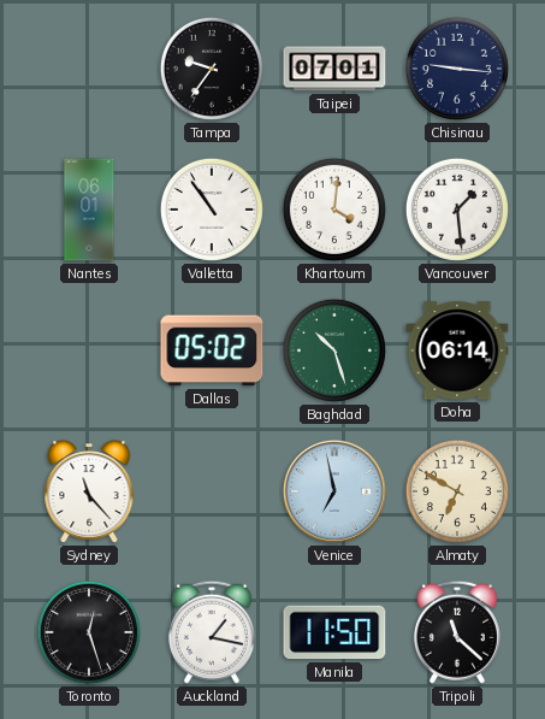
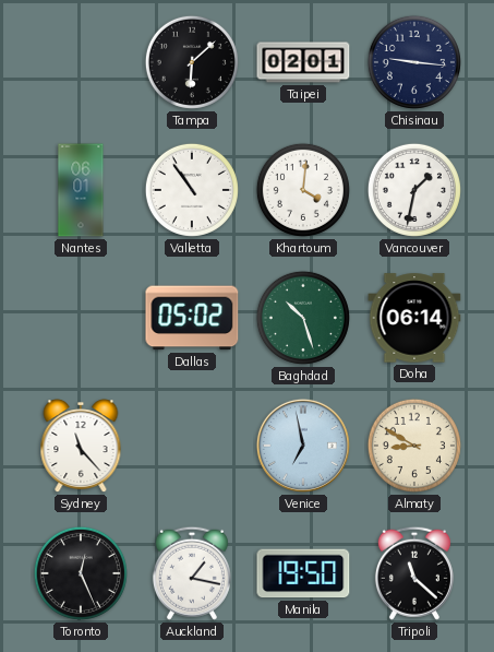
Tampa: 9:36 -> 6:08 (192, 62)
Taipei: 07:01 -> 02:01 (303, 62)
Vancouver: 1:29 -> 1:32 (414, 190)
Almaty: 6:50 -> 8:50 (414, 446)
Toronto: 12:27 -> 12:26 (81, 573)
Manila: 11:50 -> 19:50 (303, 573)
